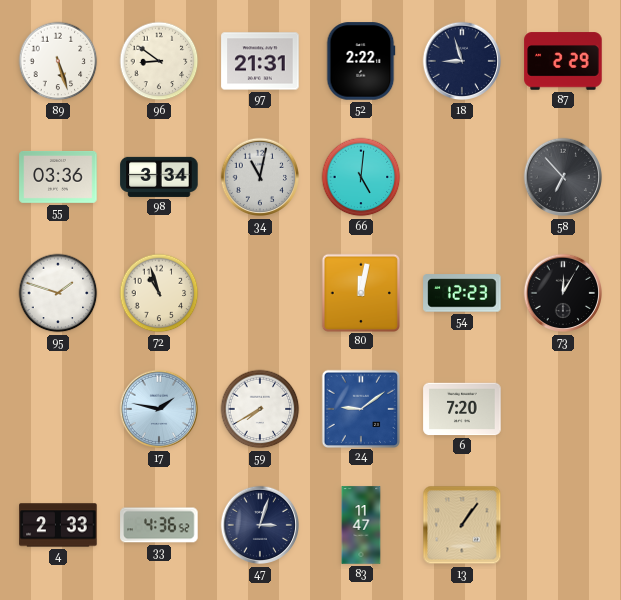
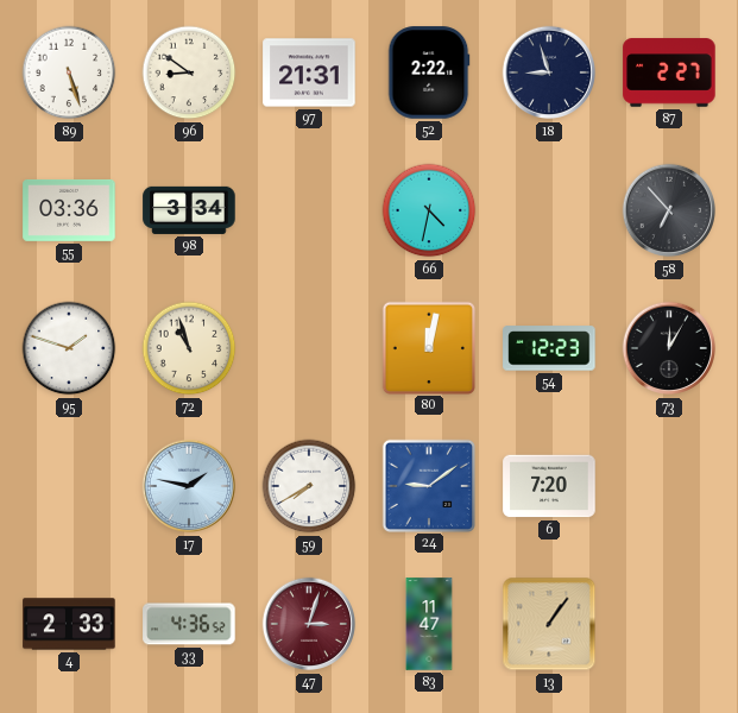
87: 2:29 -> 2:27 (669, 72)
34: 11:02 -> none (260, 177)
66: 5:01 -> 4:32 (429, 210)
47 dial: navy -> burgundy (309, 624)
